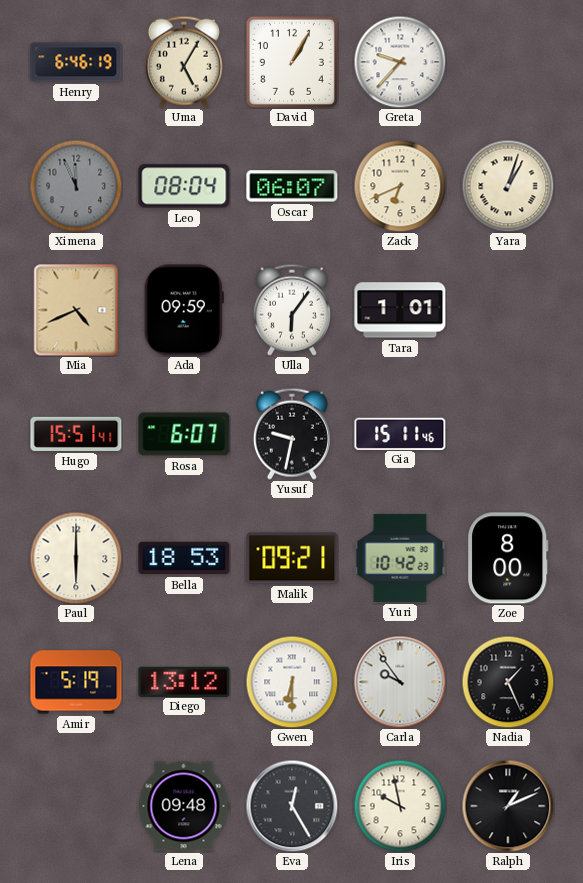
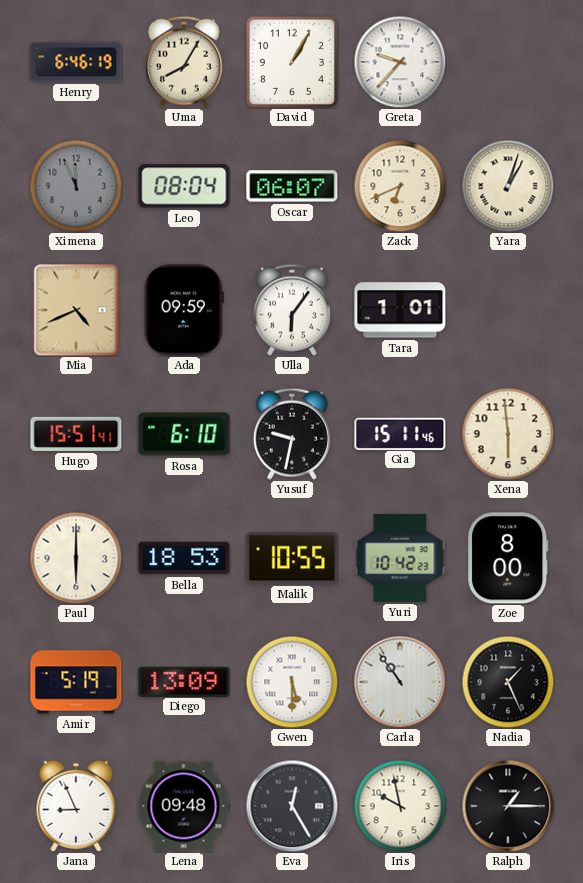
Uma: 5:05 -> 8:05 (184, 62)
Rosa: 6:07 -> 6:10 (184, 434)
Xena: none -> 5:59 (508, 434)
Malik: 09:21 -> 10:55 (292, 558)
Diego: 13:12 -> 13:09 (184, 681)
Gwen: 6:30 -> 5:30 (292, 682)
Carla: 9:54 -> 10:54 (400, 682)
Jana: none -> 8:56 (76, 806)
Ralph: 1:11 -> 1:15 (508, 806)
